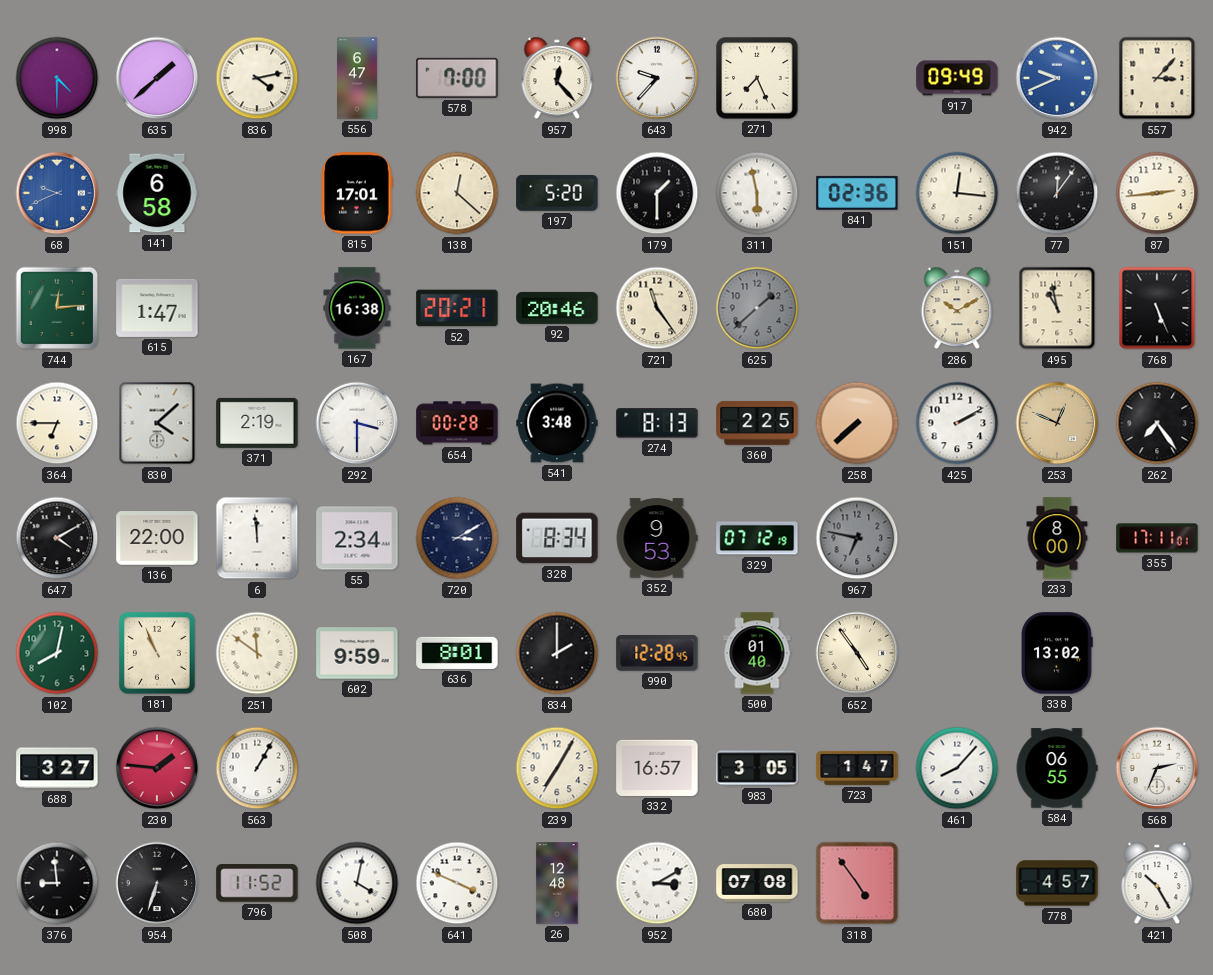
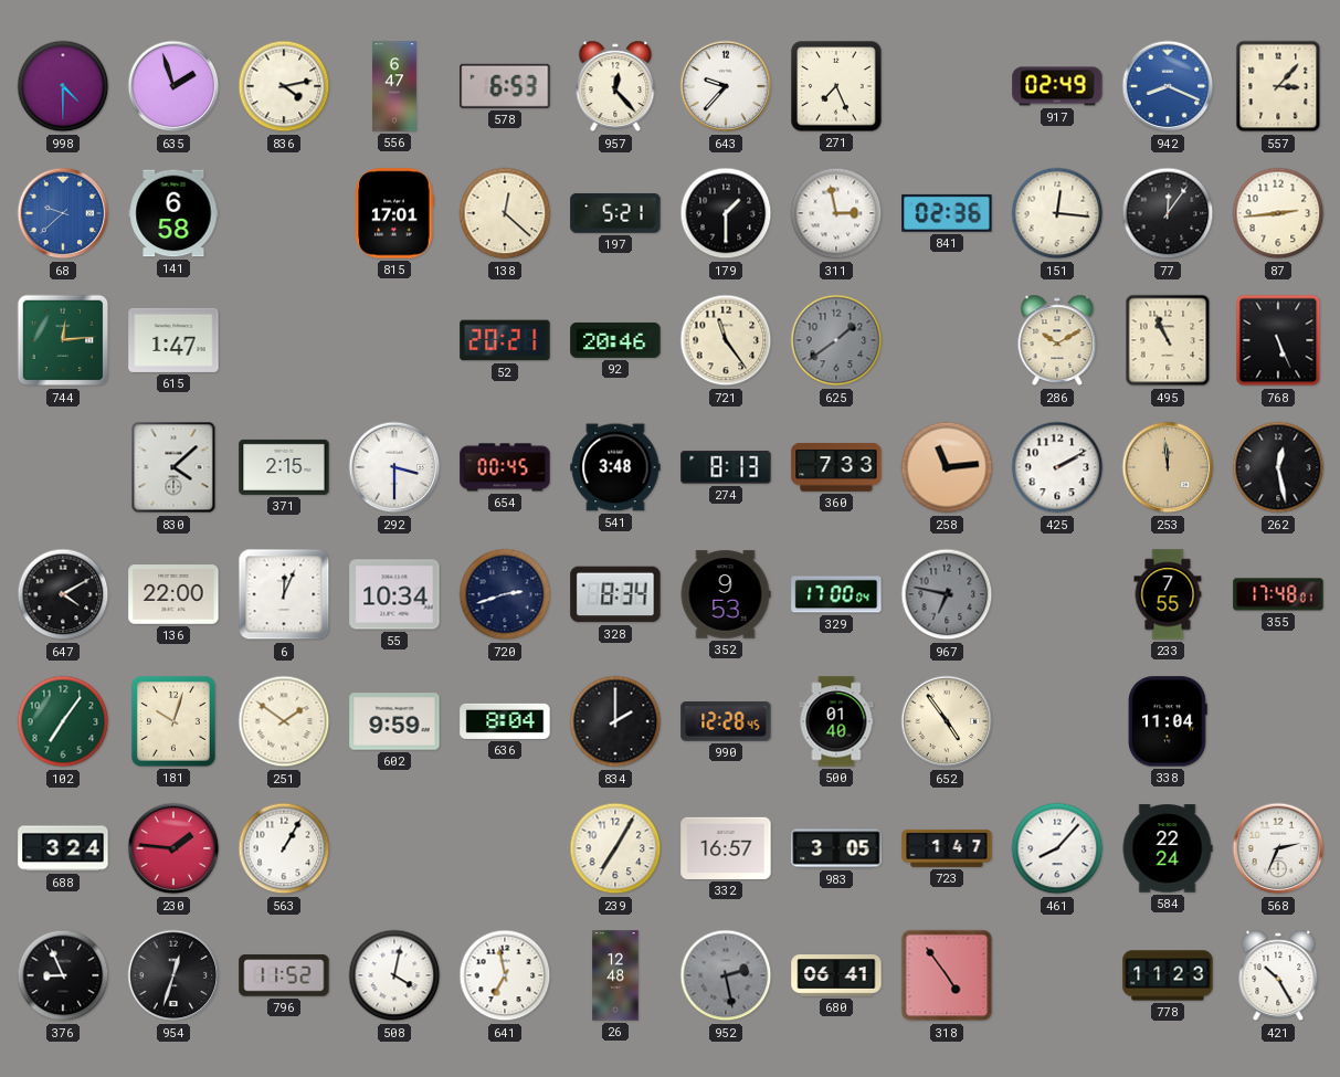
635: 1:38 -> 1:57 (173, 86)
578: 7:00 -> 6:53 (505, 86)
917: 09:49 -> 02:49 (1057, 86)
942: 9:41 -> 8:19 (1168, 86)
68: 9:41 -> 9:38 (63, 213)
197: 5:20 -> 5:21 (615, 213)
311: 5:58 -> 2:58 (836, 213)
167: 16:38 -> none (357, 308)
625: 1:38 -> 1:39 (836, 340)
495: 10:58 -> 10:56 (1168, 340)
364: 6:45 -> none (57, 423)
371: 2:19 -> 2:15 (284, 467)
654: 00:28 -> 00:45 (505, 467)
360: 2:25 -> 7:33 (836, 468)
258: 7:38 -> 11:14 (947, 467)
253: 12:49 -> 11:59 (1168, 467)
262: 7:24 -> 12:28 (1278, 467)
6: 11:59 -> 12:04 (284, 594)
55: 2:34 -> 10:34 (394, 594)
720: 3:10 -> 2:42 (505, 594)
329: 07:12 -> 17:00 (836, 594)
233: 8:00 -> 7:55 (1168, 594)
355: 17:11 -> 17:48 (1278, 594)
102: 8:02 -> 7:06 (63, 721)
181: 10:56 -> 10:03 (173, 721)
251: 11:51 -> 1:51 (284, 721)
636: 8:01 -> 8:04 (505, 721)
338: 13:02 -> 11:04 (1169, 721)
688: 3:27 -> 3:24 (63, 848)
584: 06:55 -> 22:24 (1168, 848)
376: 8:59 -> 8:56 (63, 975)
954: 6:33 -> 12:33 (173, 975)
641: 3:49 -> 6:58 (505, 975)
952: 3:10 -> 2:28 (726, 975)
952 dial: white -> grey (726, 975)
680: 07:08 -> 06:41 (836, 976)
778: 4:57 -> 11:23 (1168, 975)
